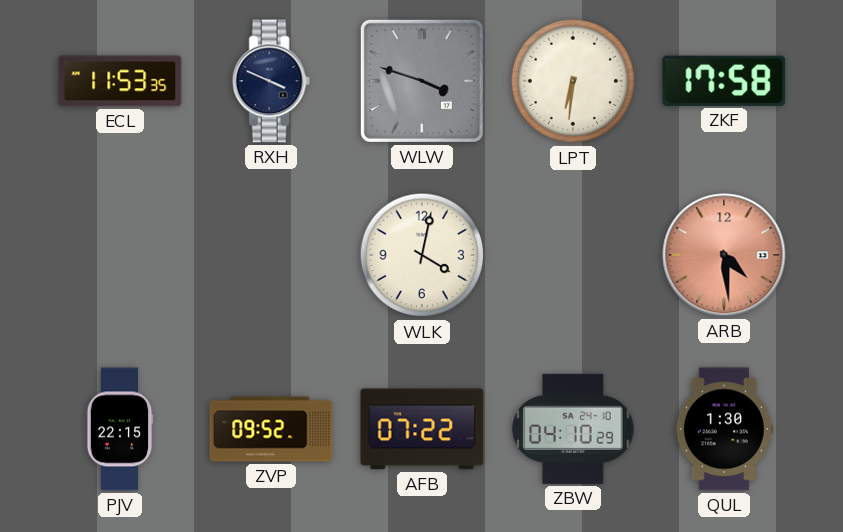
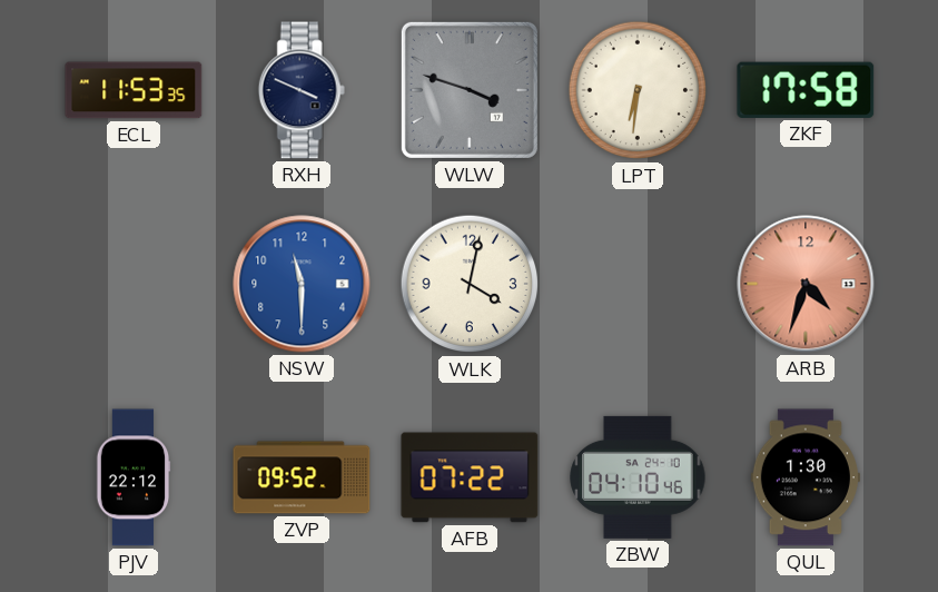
NSW: none -> 11:30 (302, 284)
ARB: 4:29 -> 4:33 (806, 284)
PJV: 22:15 -> 22:12 (134, 477)
ZBW: 04:10:29 -> 04:10:46 (638, 477)
